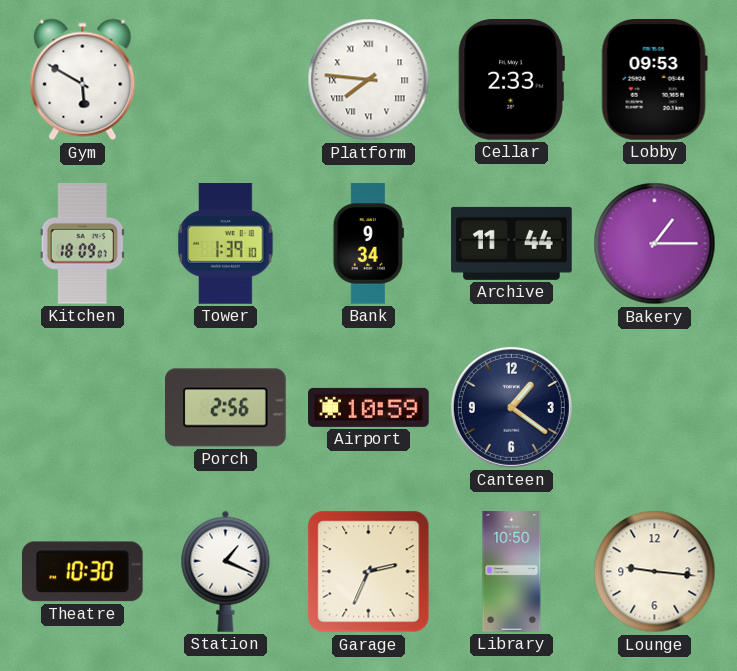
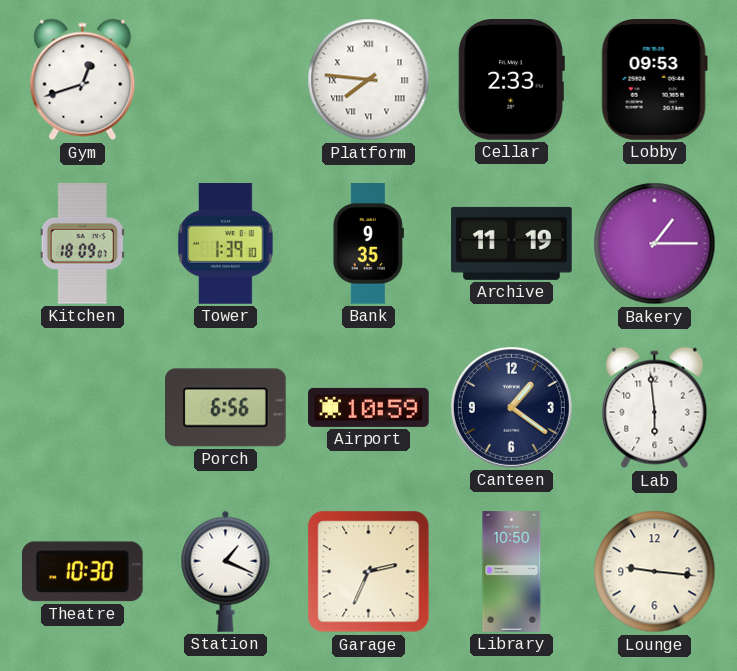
Gym: 5:50 -> 12:42 (83, 80)
Bank: 9:34 -> 9:35 (368, 244)
Archive: 11:44 -> 11:19 (512, 243)
Porch: 2:56 -> 6:56 (226, 408)
Lab: none -> 5:59 (655, 408)
